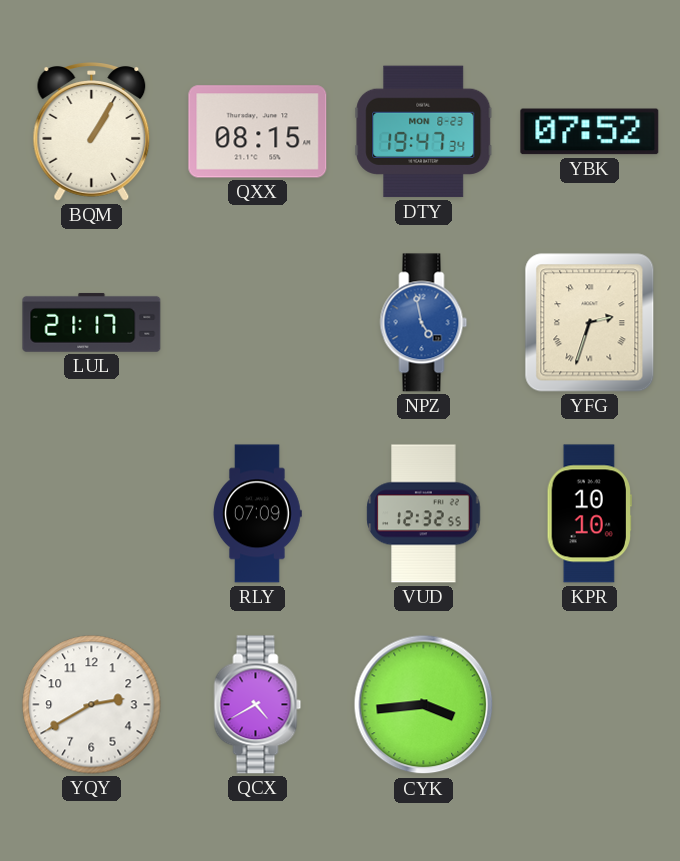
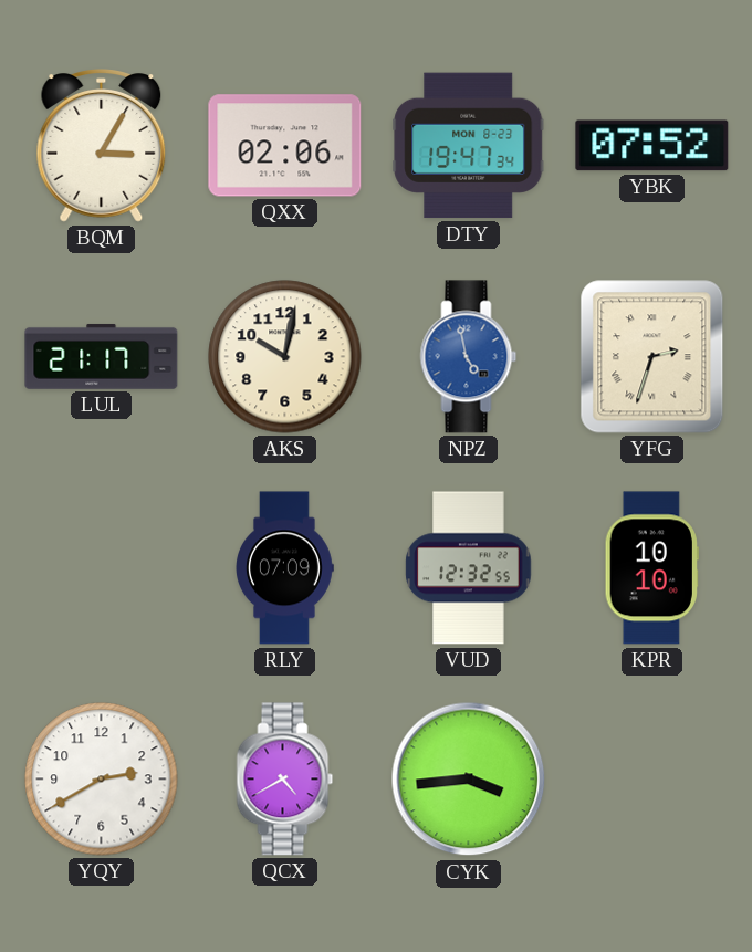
BQM: 1:05 -> 3:05 (102, 146)
QXX: 08:15 -> 02:06 (285, 146)
AKS: none -> 10:02 (285, 357)
